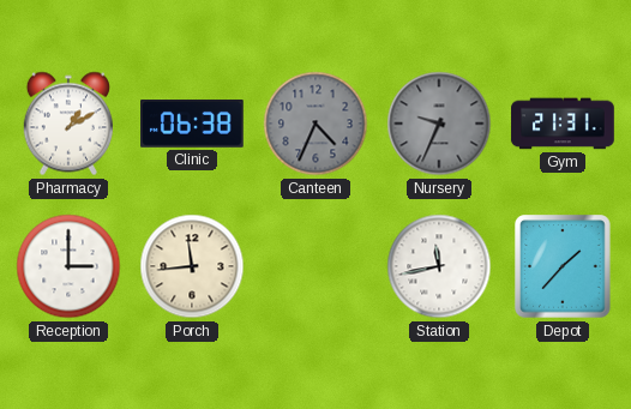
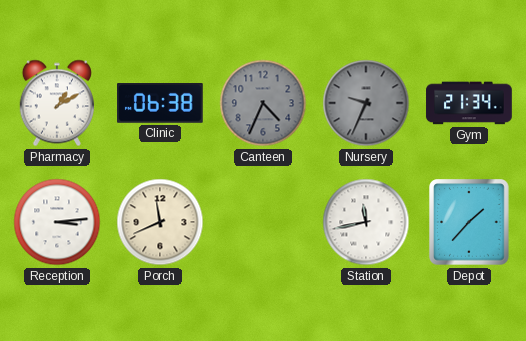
Gym: 21:31 -> 21:34 (469, 103)
Reception: 3:00 -> 3:14 (57, 222)
Porch: 11:44 -> 11:41 (160, 222)
